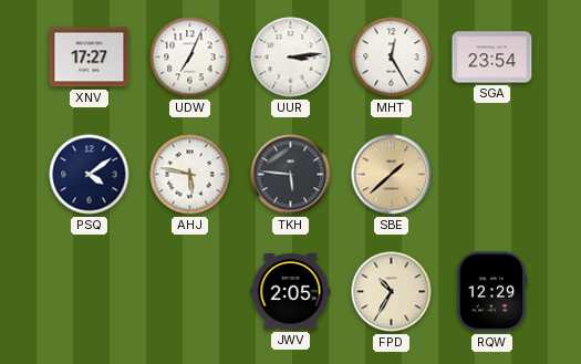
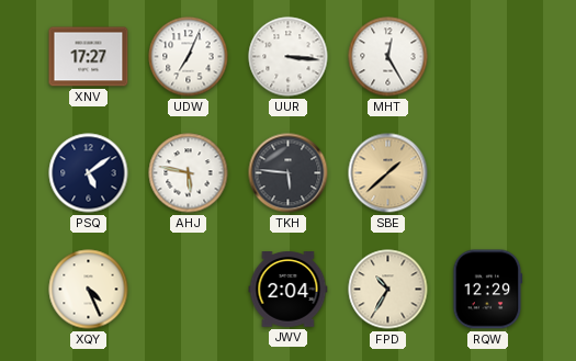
UUR: 3:14 -> 3:16 (289, 57)
SGA: 23:54 -> none (492, 58)
PSQ: 4:09 -> 5:09 (89, 173)
XQY: none -> 4:26 (89, 290)
JWV: 2:05 -> 2:04 (289, 290)
